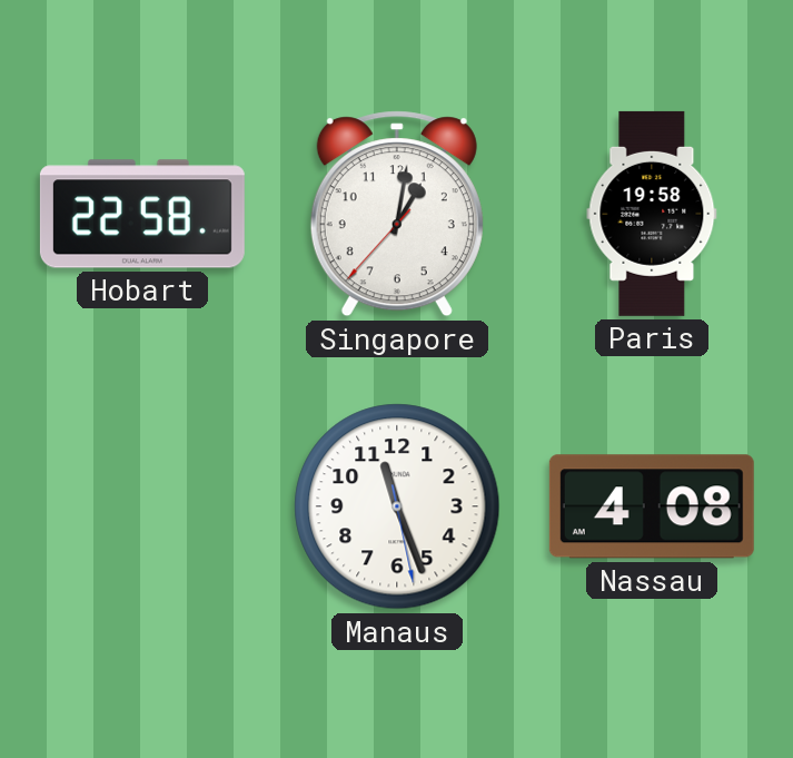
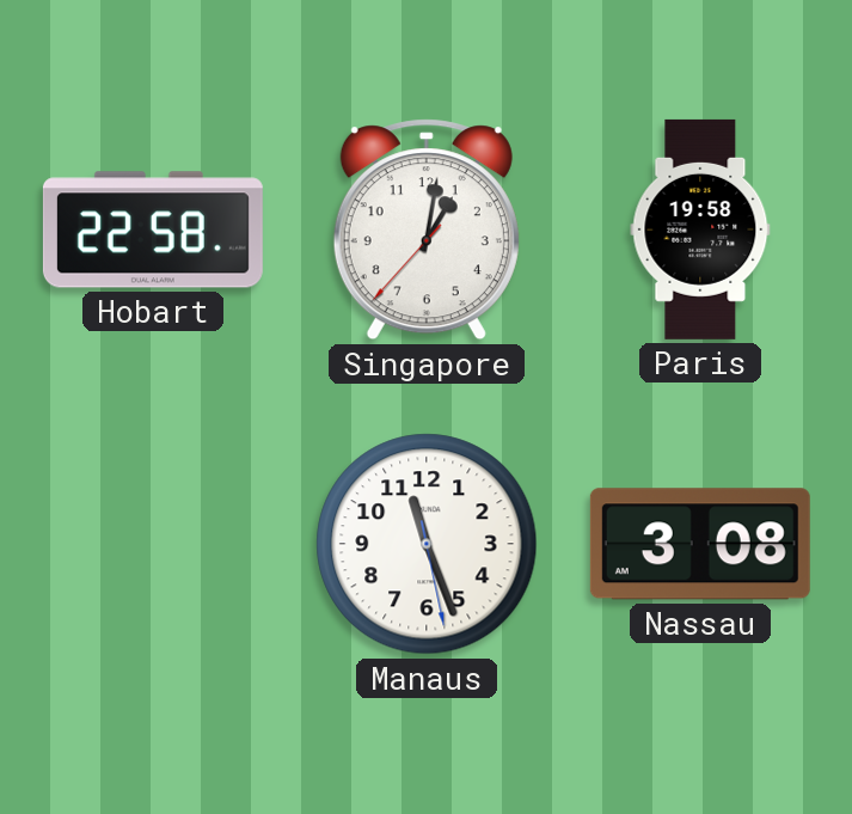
Nassau: 4:08 -> 3:08 (700, 544)
